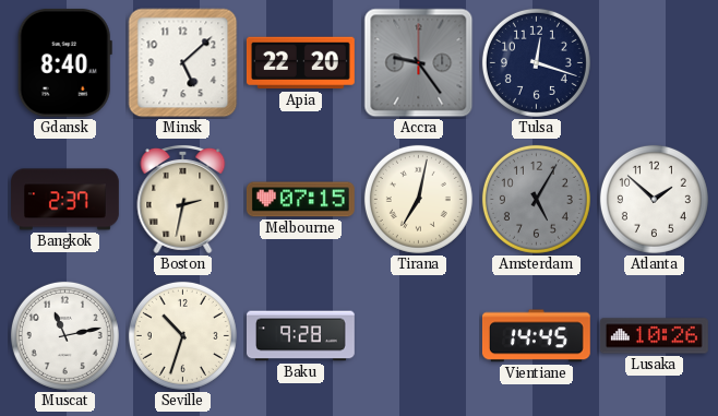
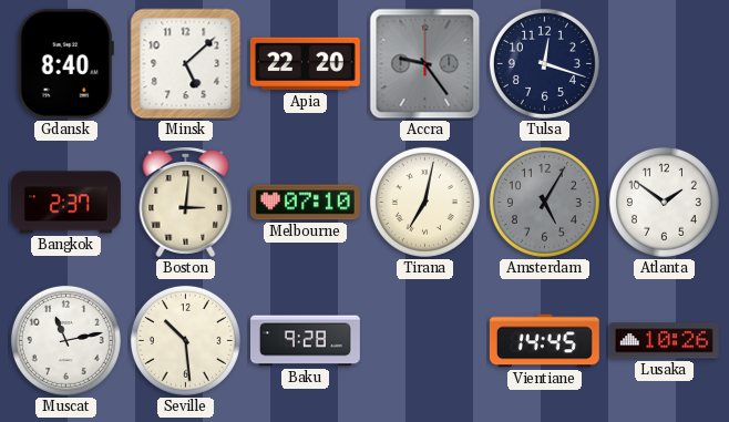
Boston: 2:32 -> 3:01 (186, 202)
Melbourne: 07:15 -> 07:10 (305, 203)
Atlanta: 1:52 -> 1:51 (664, 202)
Seville: 10:33 -> 10:29 (185, 340)
